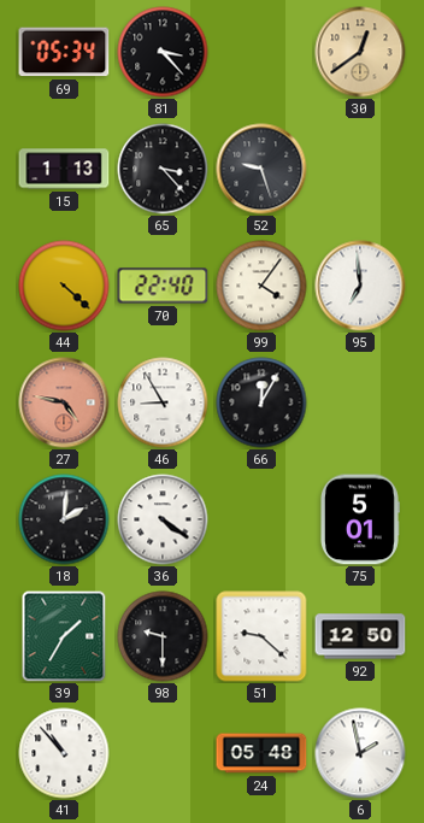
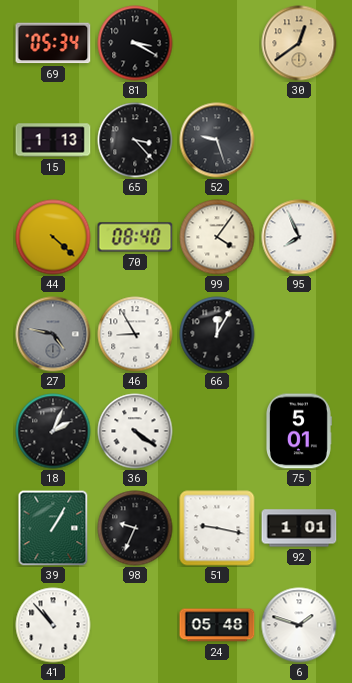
81: 3:23 -> 3:20 (135, 43)
70: 22:40 -> 08:40 (135, 237)
95: 6:59 -> 7:56 (299, 237)
27 dial: salmon -> grey (53, 334)
18: 2:01 -> 2:04 (53, 431)
39: 1:35 -> 1:05 (53, 528)
98: 9:30 -> 9:34 (135, 528)
51: 9:22 -> 9:17 (217, 528)
92: 12:50 -> 1:01 (299, 528)
6: 1:58 -> 1:48 (299, 625)
